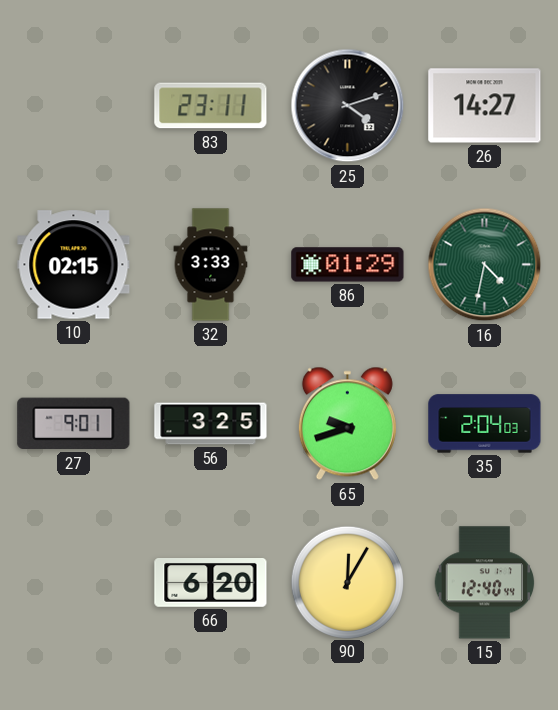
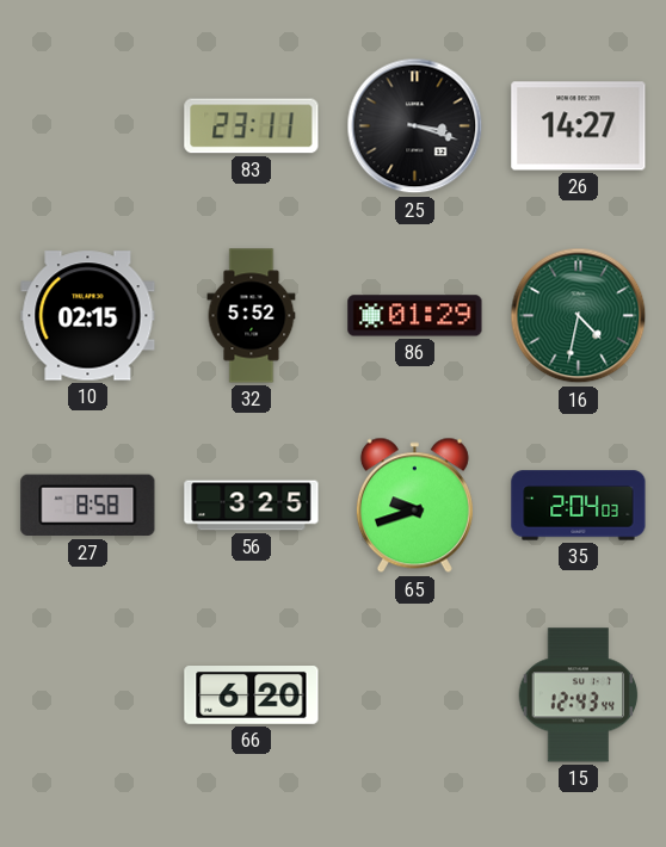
25: 4:12 -> 3:18 (415, 126)
32: 3:33 -> 5:52 (252, 316)
27: 9:01 -> 8:58 (88, 506)
90: 12:05 -> none (347, 582)
15: 12:40 -> 12:43 (579, 695)
